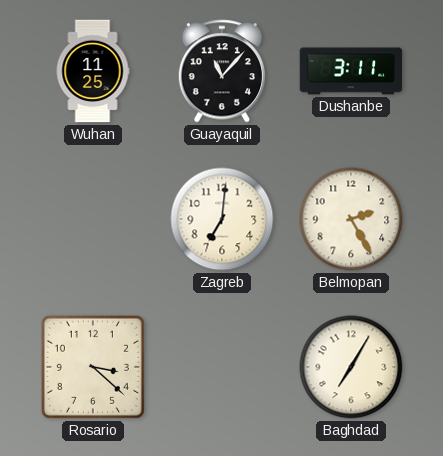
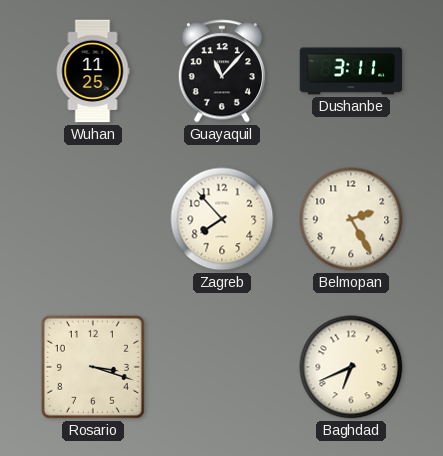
Zagreb: 7:01 -> 7:53 (222, 219)
Rosario: 3:22 -> 3:18 (93, 367)
Baghdad: 7:05 -> 6:41 (351, 367)
